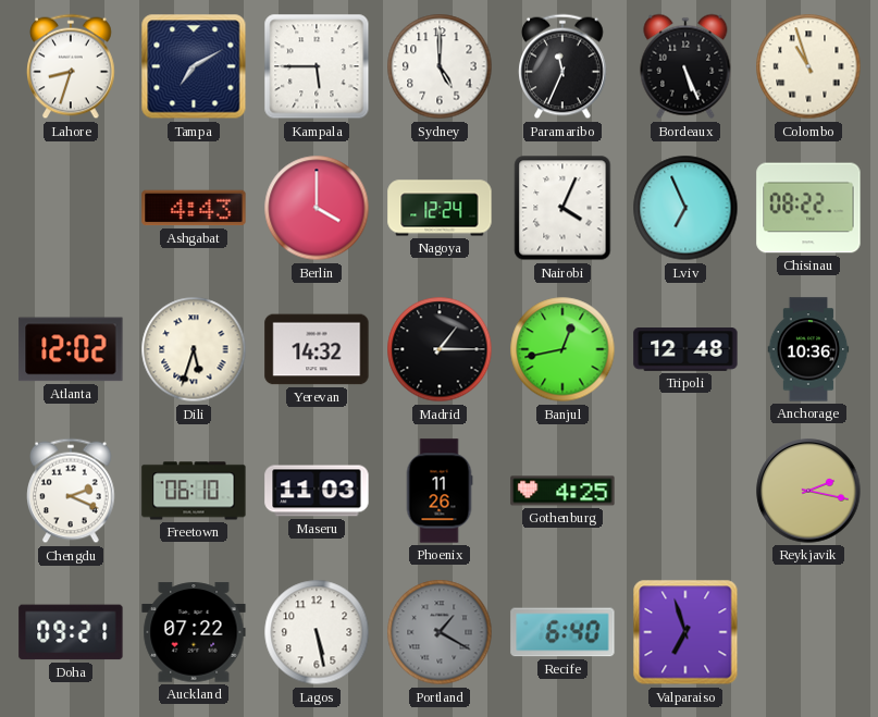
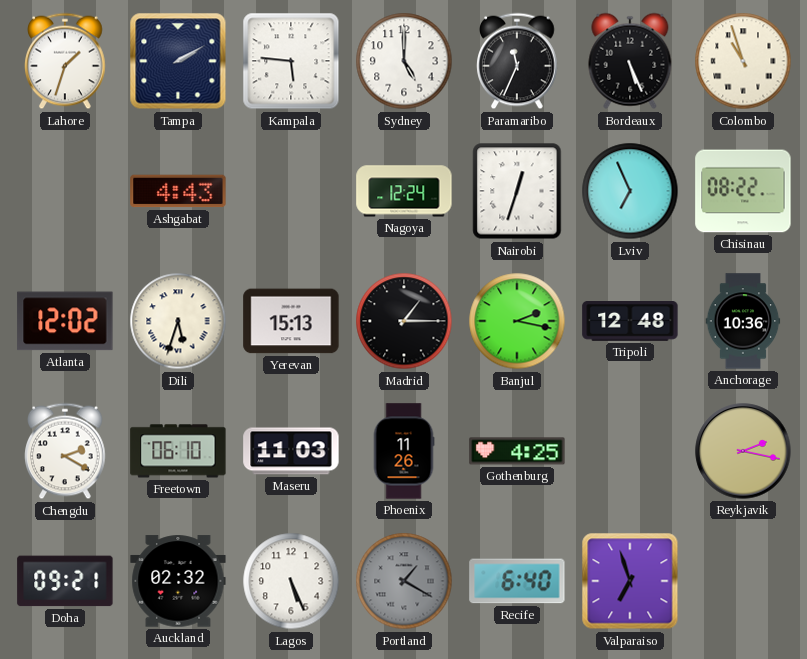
Lahore: 8:33 -> 1:33 (65, 61)
Tampa: 7:10 -> 2:10 (178, 61)
Kampala: 5:45 -> 5:46 (291, 61)
Berlin: 4:00 -> none (317, 208)
Nairobi: 4:04 -> 12:33 (517, 191)
Yerevan: 14:32 -> 15:13 (291, 321)
Banjul: 12:43 -> 2:17 (517, 321)
Chengdu: 2:19 -> 2:20 (65, 451)
Auckland: 07:22 -> 02:32 (178, 581)
Lagos: 5:28 -> 5:26 (291, 581)
